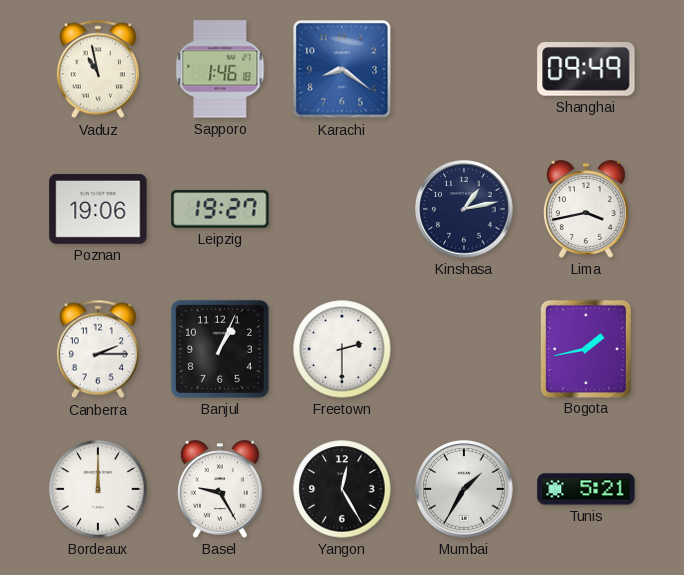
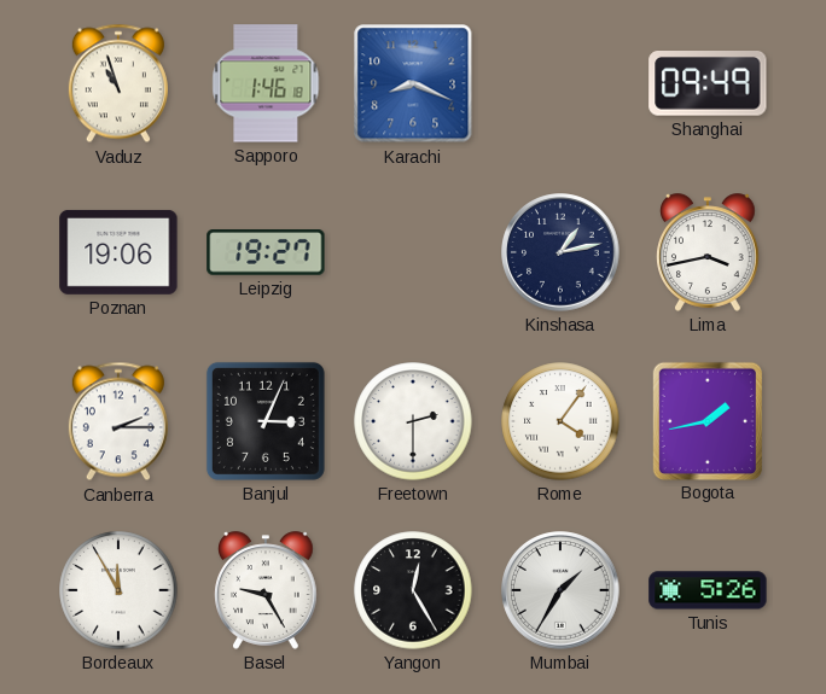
Vaduz: 10:58 -> 10:57 (118, 83)
Karachi: 8:21 -> 8:19 (413, 83)
Banjul: 1:04 -> 3:04 (266, 421)
Rome: none -> 4:06 (560, 421)
Bordeaux: 12:00 -> 11:55 (118, 590)
Tunis: 5:21 -> 5:26 (708, 590)
